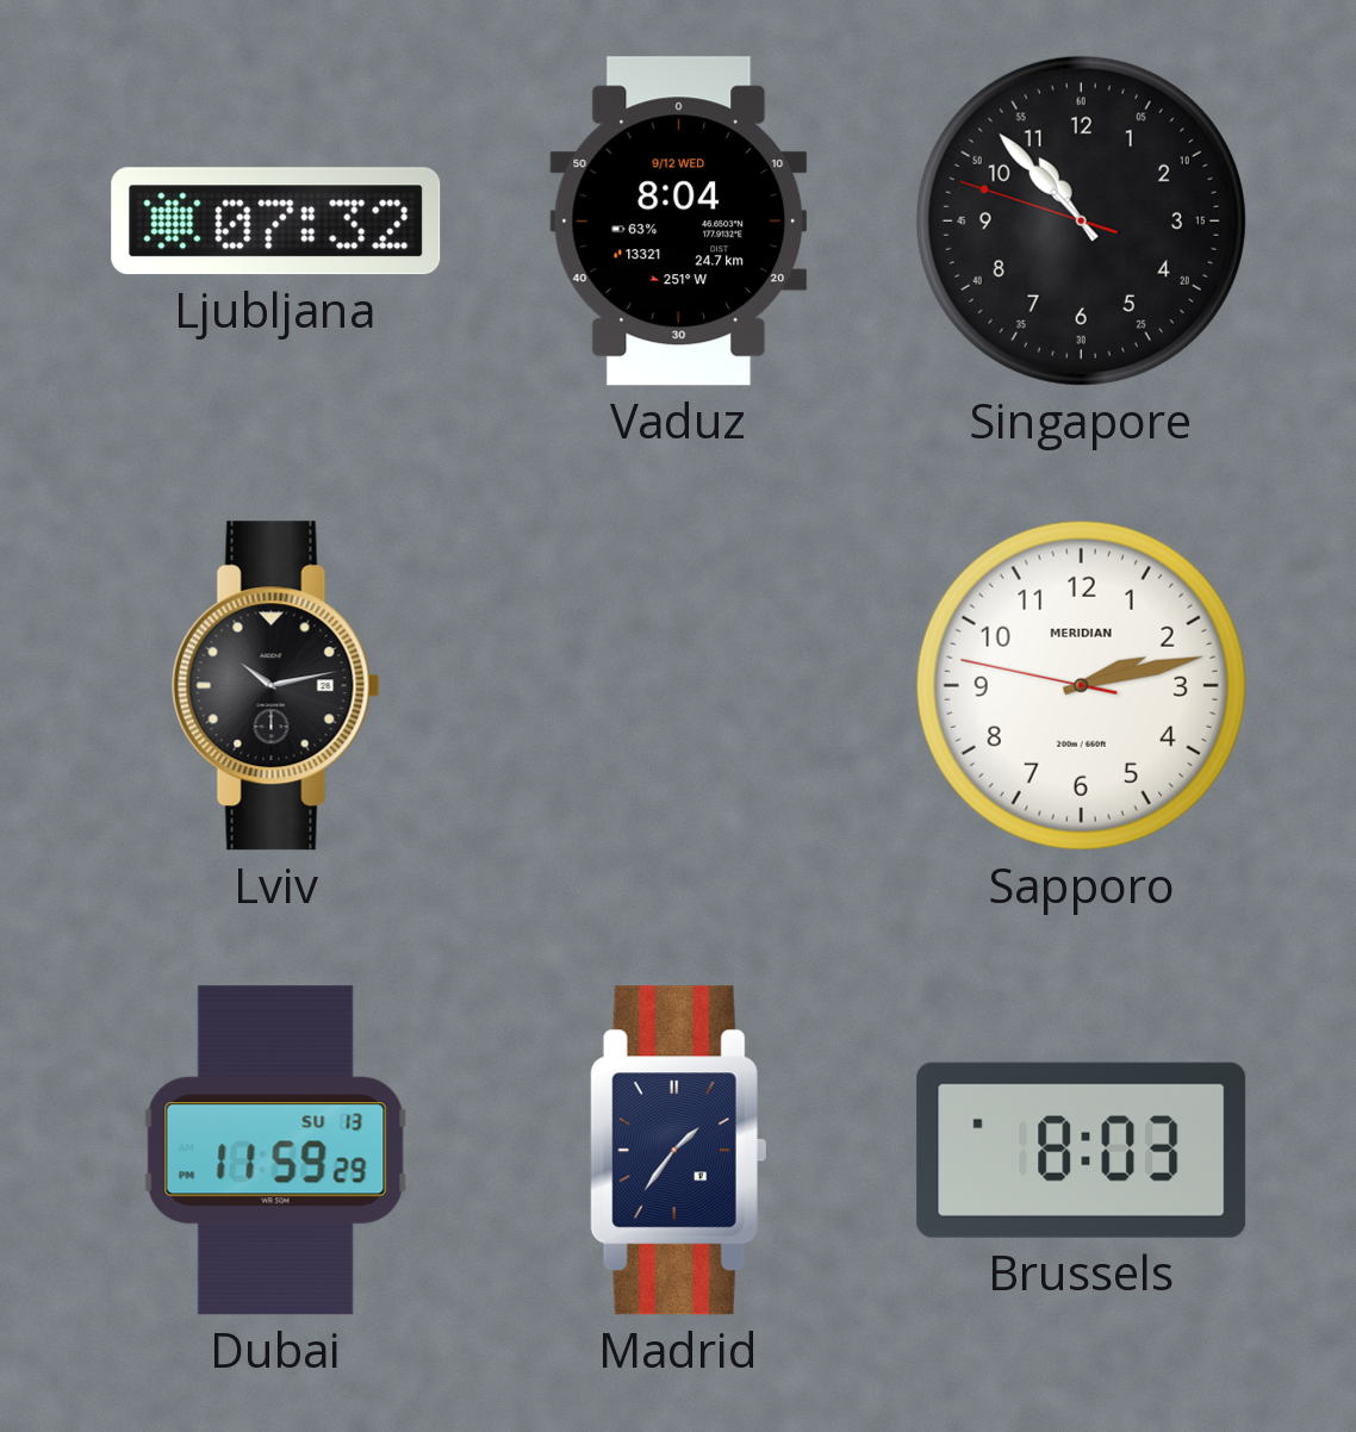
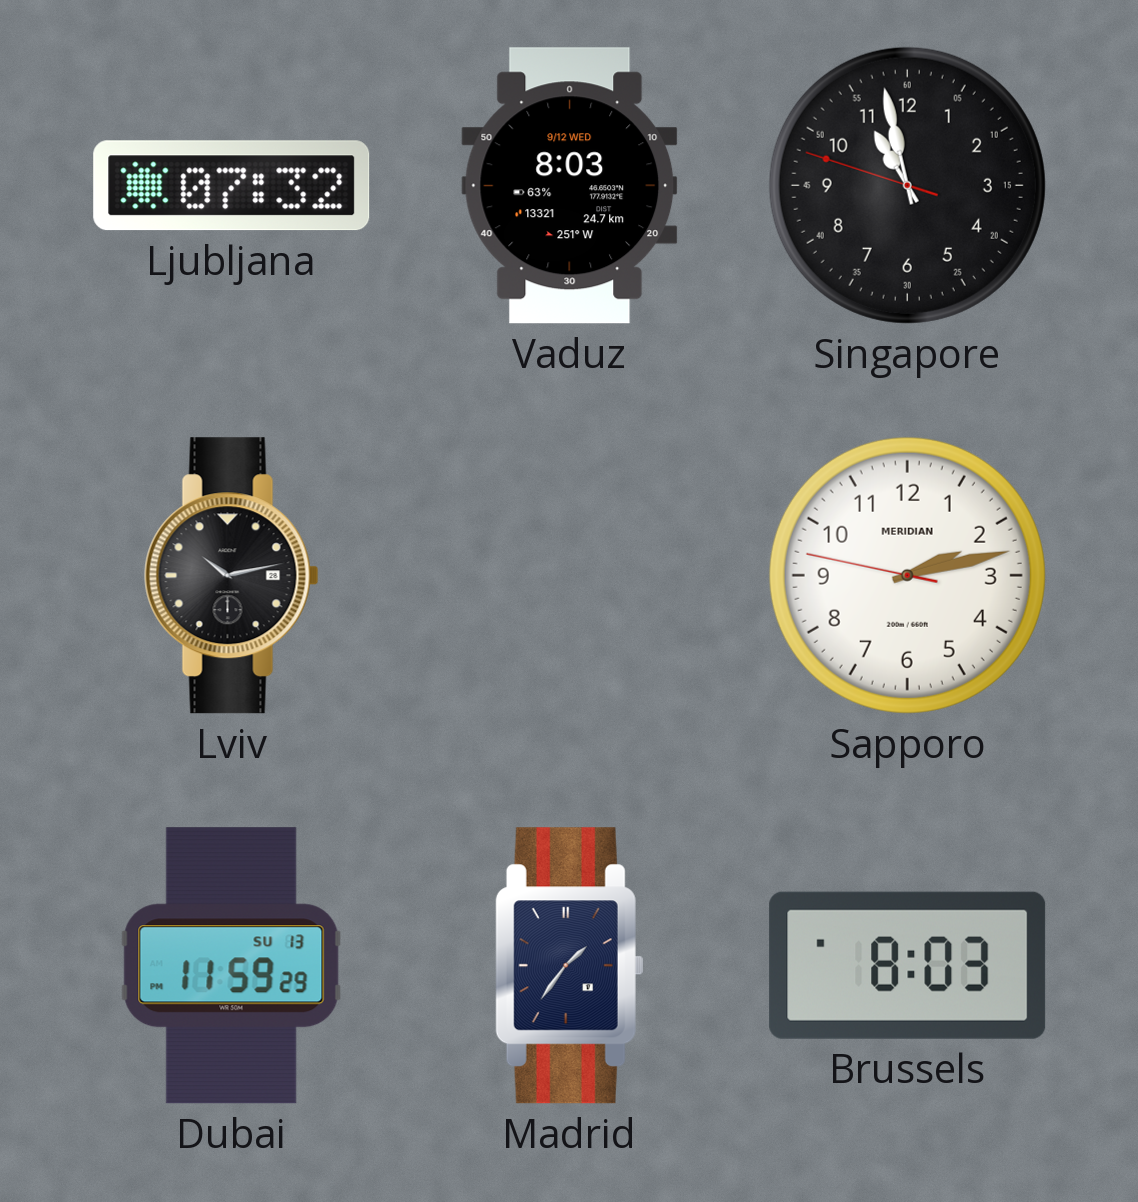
Vaduz: 8:04 -> 8:03 (570, 186)
Singapore: 10:52 -> 10:57 (907, 185)
